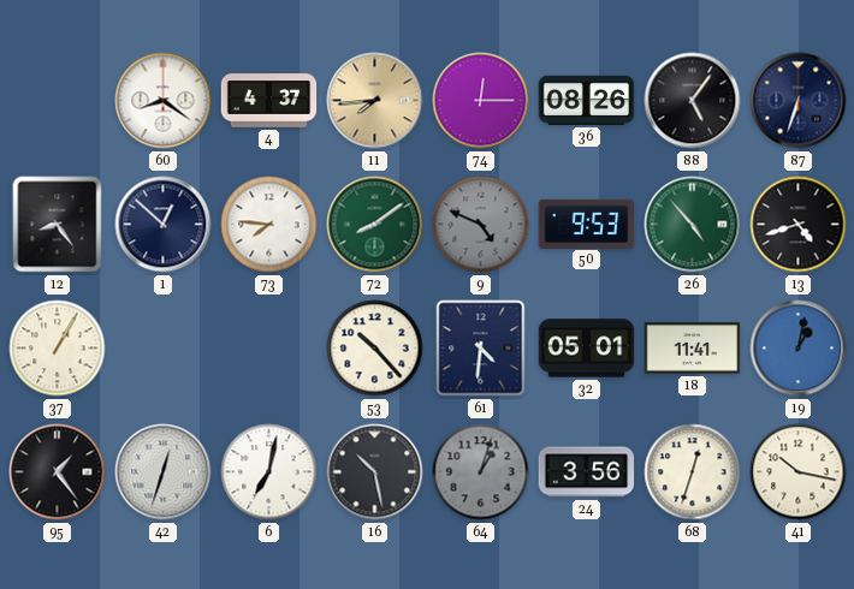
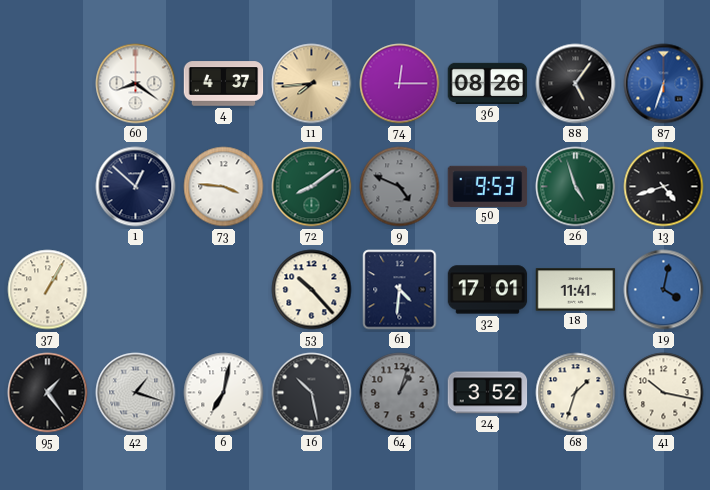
87 dial: navy -> blue (664, 84)
12: 8:24 -> none (58, 225)
73: 7:46 -> 3:46 (224, 187)
26: 4:53 -> 4:57 (576, 187)
32: 05:01 -> 17:01 (488, 290)
19: 1:02 -> 4:02 (664, 290)
42: 12:33 -> 1:18 (136, 393)
24: 3:56 -> 3:52 (488, 393)
68: 12:33 -> 1:33 (576, 393)
